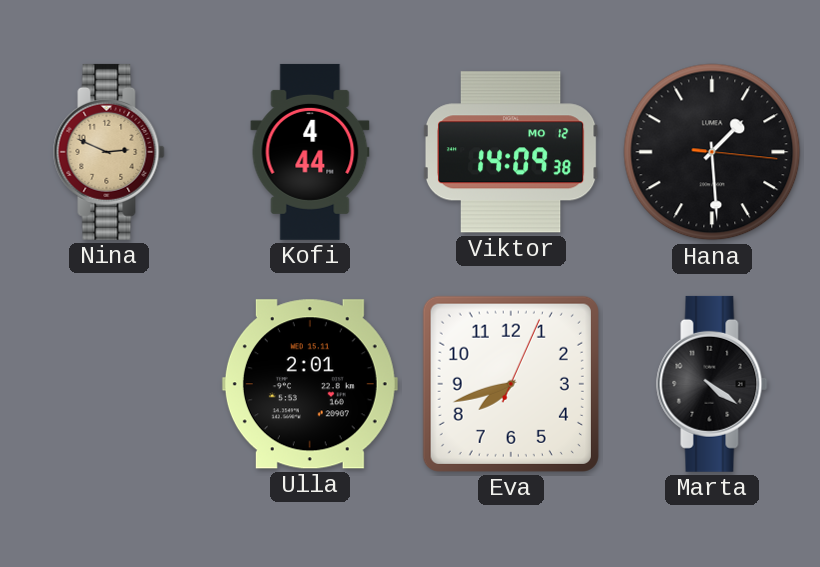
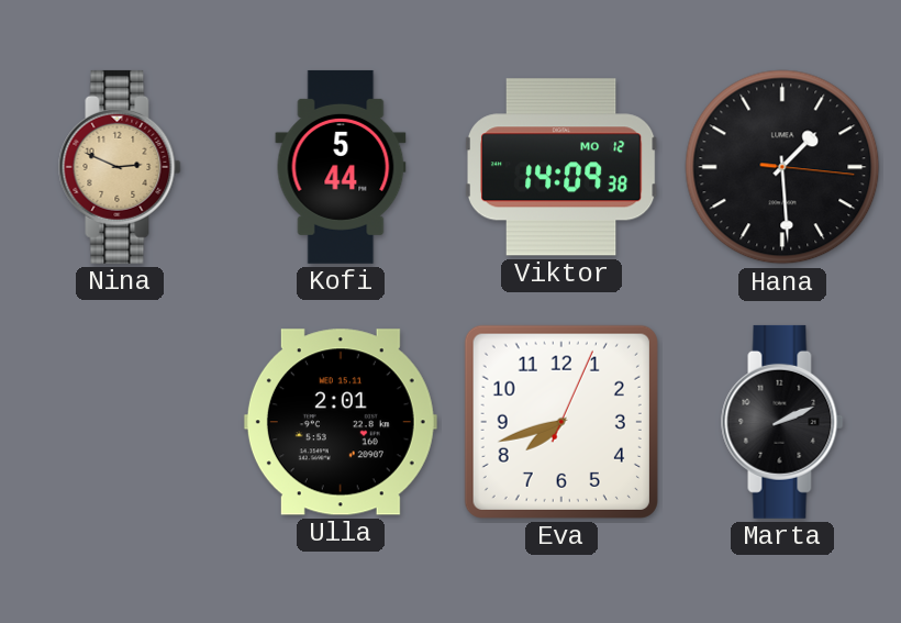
Kofi: 4:44 -> 5:44 (341, 167)
Marta: 4:21 -> 2:11 (782, 422)
